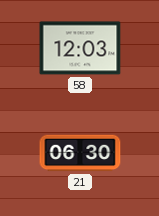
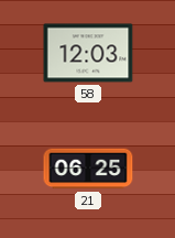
21: 06:30 -> 06:25 (88, 169)
